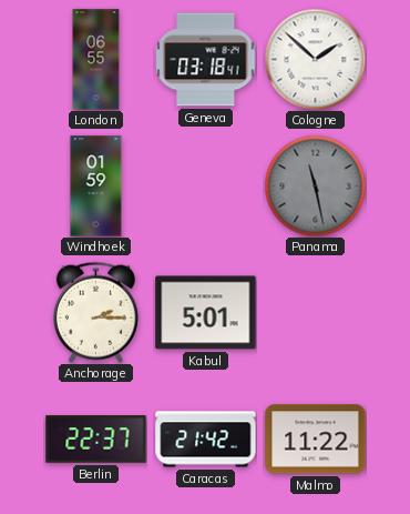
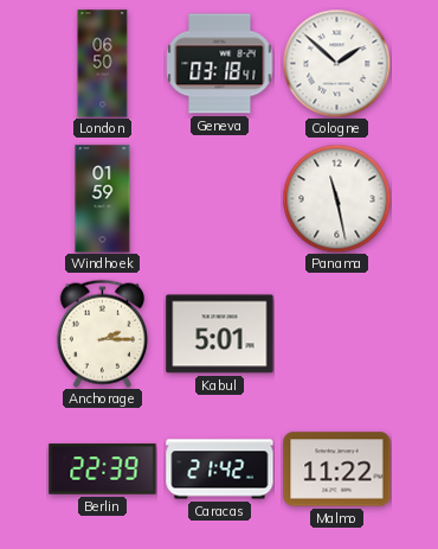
London: 06:55 -> 06:50 (103, 64)
Panama dial: grey -> white (336, 198)
Berlin: 22:37 -> 22:39 (103, 470)
